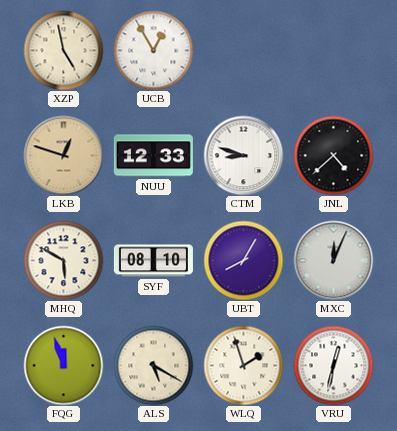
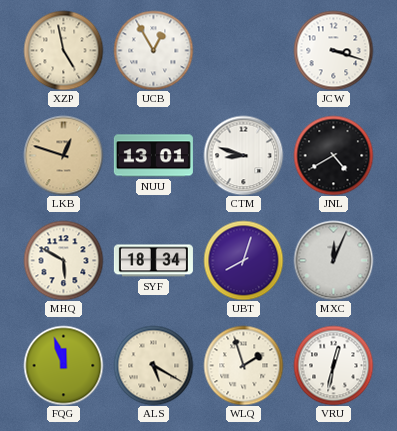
JCW: none -> 3:18 (333, 50)
NUU: 12:33 -> 13:01 (153, 156)
JNL: 4:38 -> 4:40 (333, 155)
SYF: 08:10 -> 18:34 (153, 261)
UBT: 8:05 -> 8:03 (243, 260)
